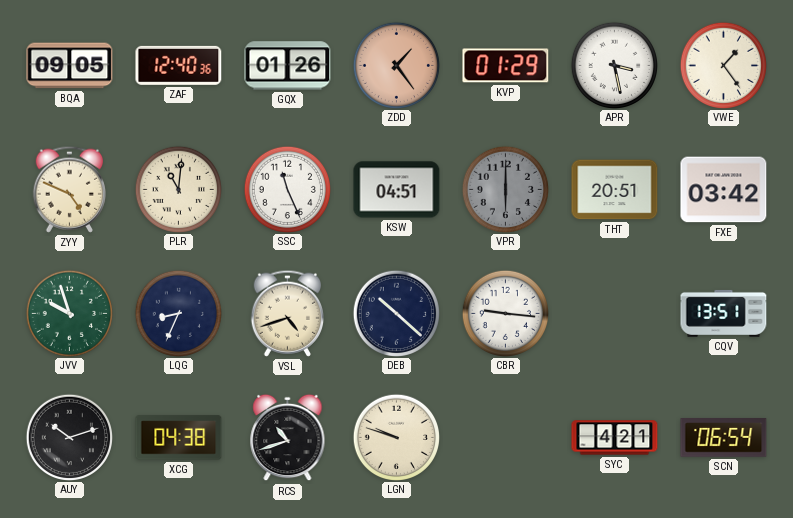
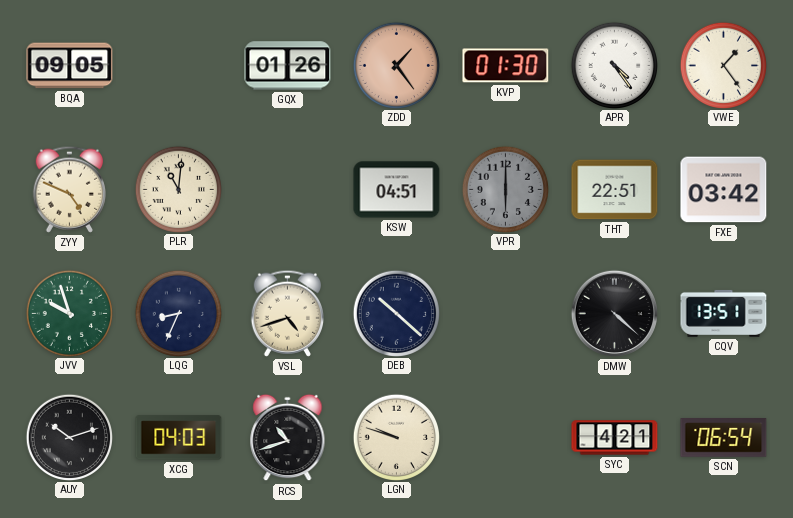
ZAF: 12:40 -> none (179, 65)
KVP: 01:29 -> 01:30 (506, 66)
APR: 3:28 -> 4:24 (614, 65)
SSC: 11:26 -> none (287, 189)
THT: 20:51 -> 22:51 (615, 190)
CBR: 9:16 -> none (505, 313)
DMW: none -> 4:22 (614, 313)
XCG: 04:38 -> 04:03 (179, 438)
